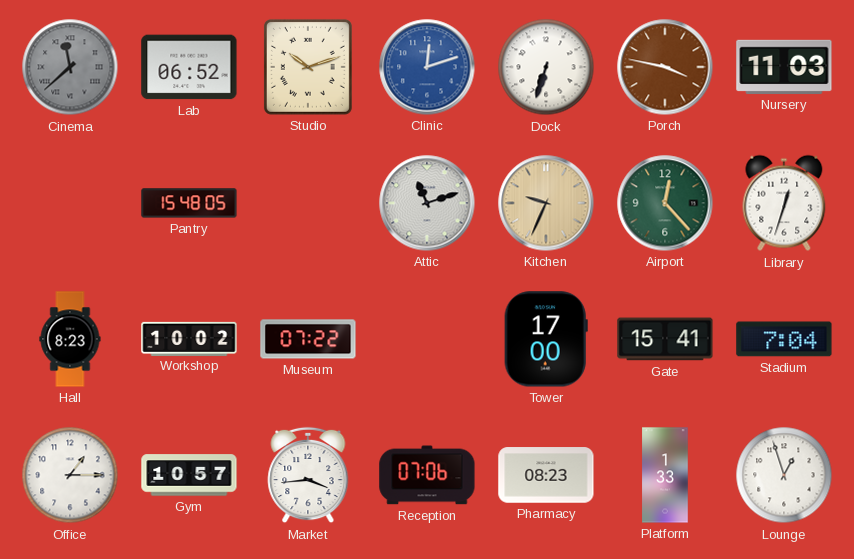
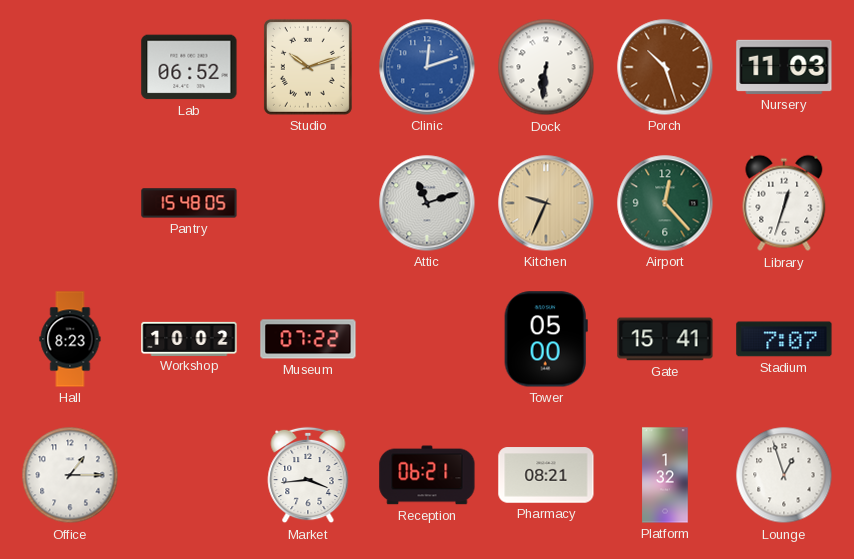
Cinema: 11:38 -> none (70, 67)
Dock: 6:33 -> 6:31 (546, 67)
Porch: 3:47 -> 10:27 (665, 67)
Tower: 17:00 -> 05:00 (546, 339)
Stadium: 7:04 -> 7:07 (784, 339)
Gym: 10:57 -> none (189, 475)
Reception: 07:06 -> 06:21 (427, 475)
Pharmacy: 08:23 -> 08:21 (546, 475)
Platform: 1:33 -> 1:32 (665, 475)
